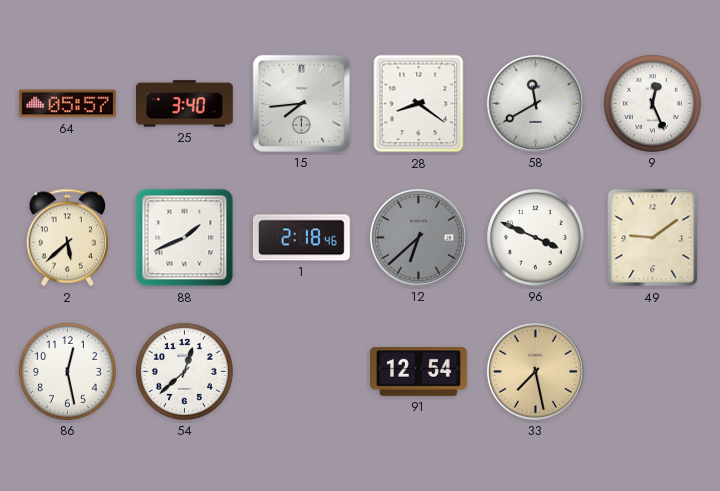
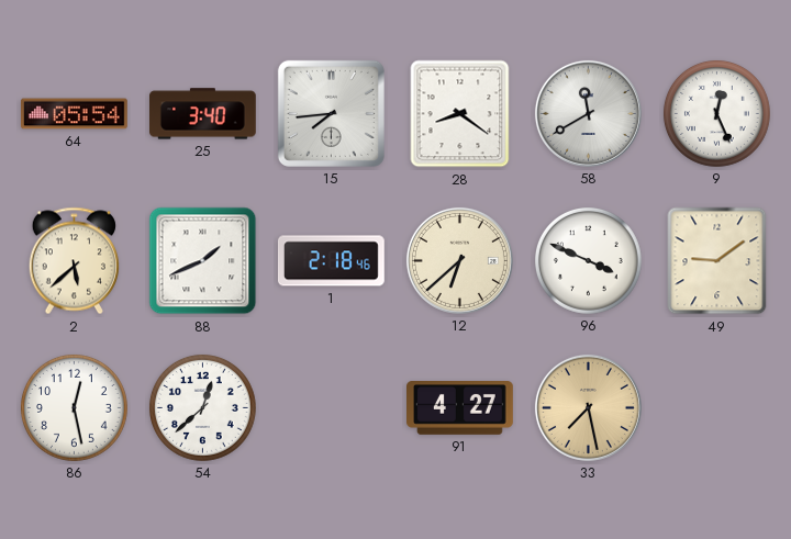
64: 05:57 -> 05:54 (75, 114)
12 dial: grey -> cream (459, 260)
91: 12:54 -> 4:27 (460, 408)
